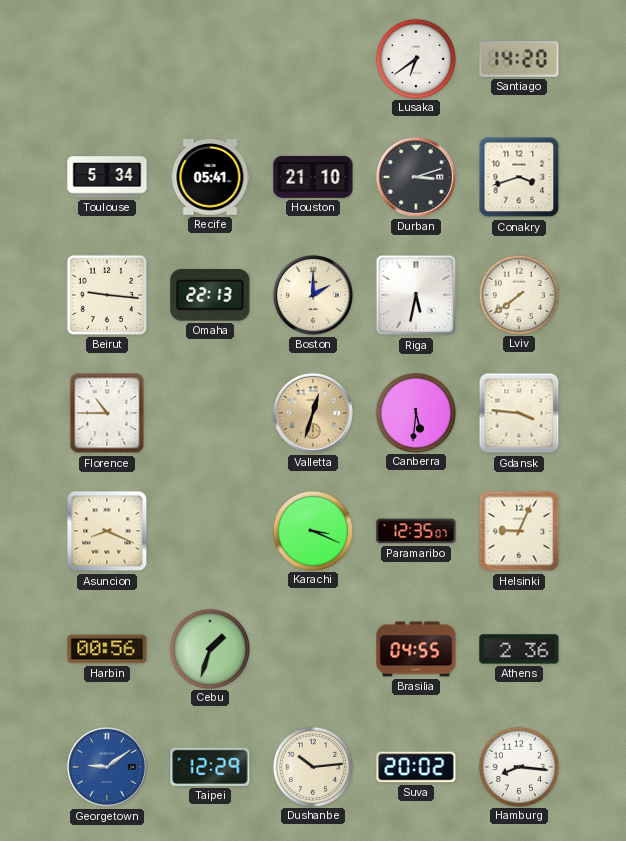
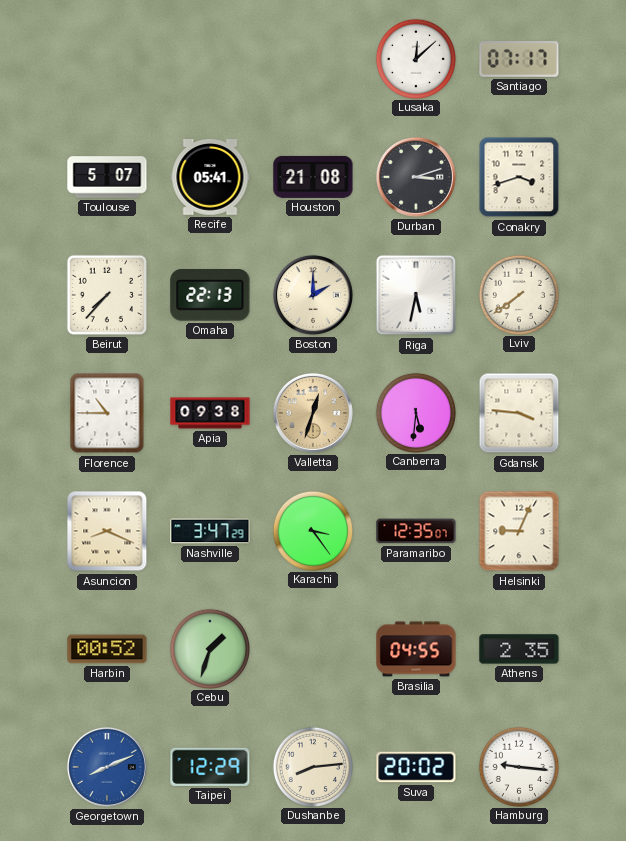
Lusaka: 6:39 -> 12:08 (415, 58)
Santiago: 14:20 -> 07:17 (519, 60)
Toulouse: 5:34 -> 5:07 (107, 177)
Houston: 21:10 -> 21:08 (313, 177)
Beirut: 9:16 -> 7:37 (107, 295)
Apia: none -> 09:38 (210, 413)
Nashville: none -> 3:47 (210, 531)
Karachi: 3:19 -> 3:24 (312, 530)
Harbin: 00:56 -> 00:52 (107, 649)
Athens: 2:36 -> 2:35 (519, 649)
Georgetown: 9:09 -> 8:11 (107, 767)
Dushanbe: 10:14 -> 8:14 (312, 766)
Hamburg: 8:16 -> 9:16 (518, 766)
